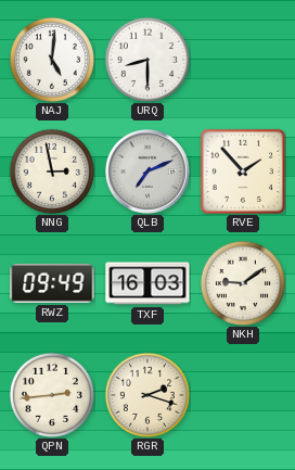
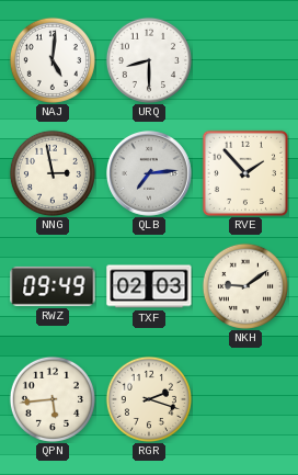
QLB: 7:11 -> 7:14 (150, 174)
TXF: 16:03 -> 02:03 (149, 286)
QPN: 2:44 -> 5:44 (53, 399)
